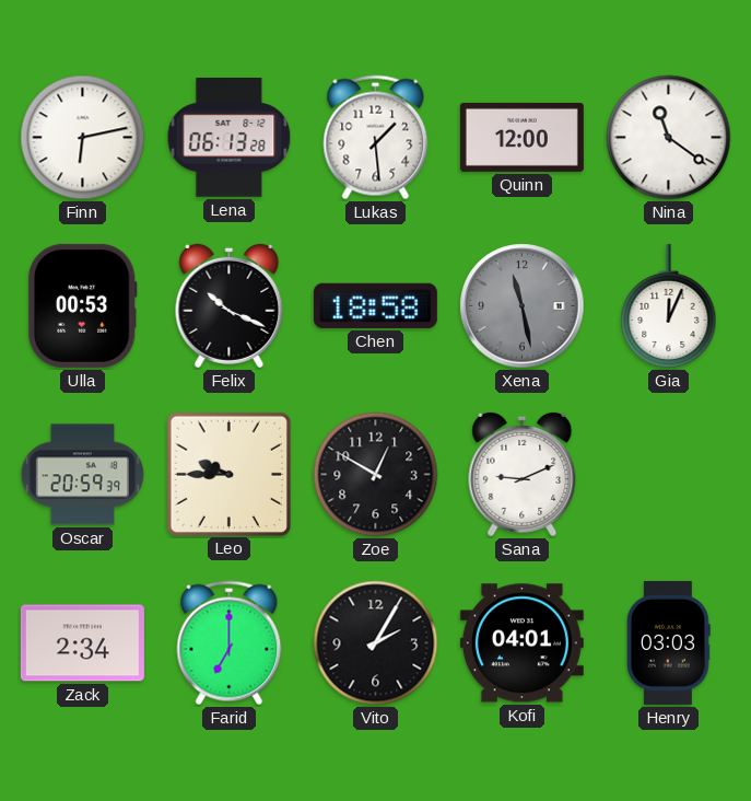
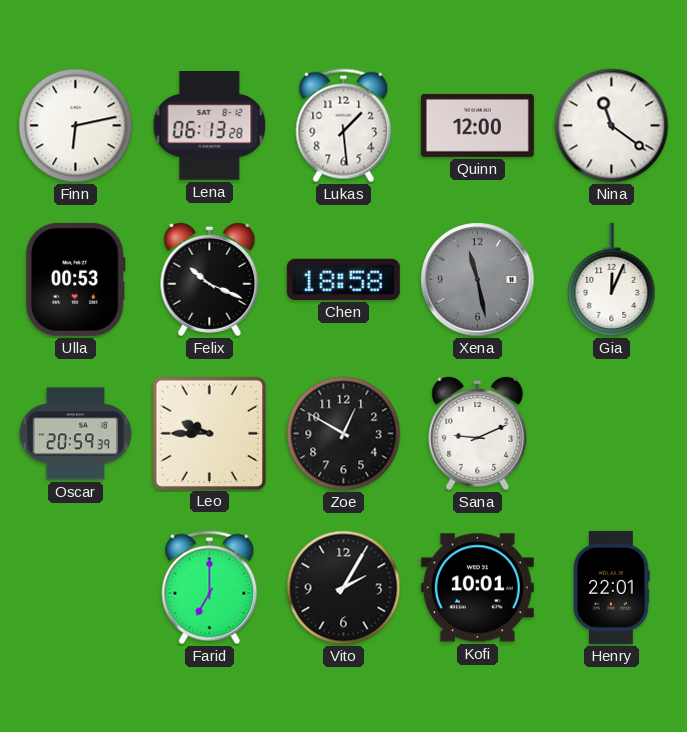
Zack: 2:34 -> none (82, 643)
Kofi: 04:01 -> 10:01 (477, 588)
Henry: 03:03 -> 22:01 (612, 587)
